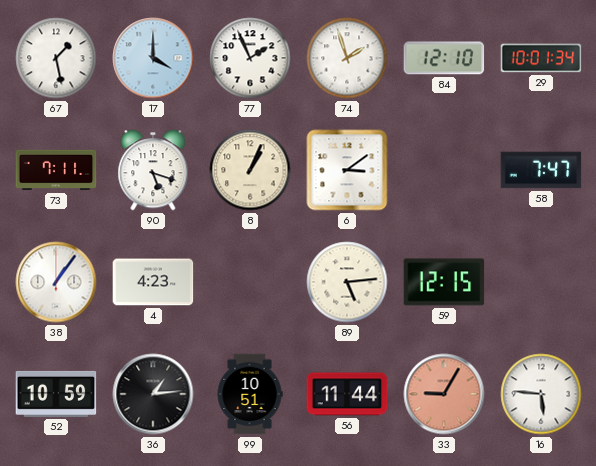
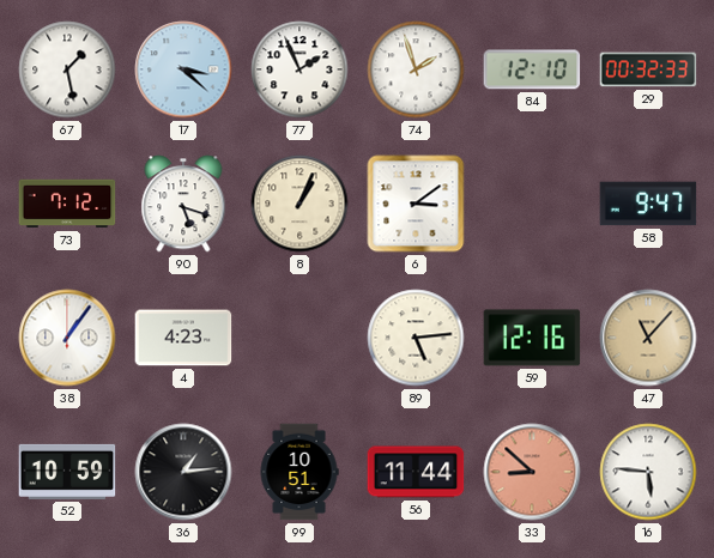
17: 4:00 -> 3:22 (183, 69)
29: 10:01 -> 00:32 (648, 69)
73: 7:11 -> 7:12 (67, 204)
58: 7:47 -> 9:47 (648, 204)
59: 12:15 -> 12:16 (532, 338)
47: none -> 11:07 (648, 338)
33: 9:05 -> 8:52 (532, 472)
